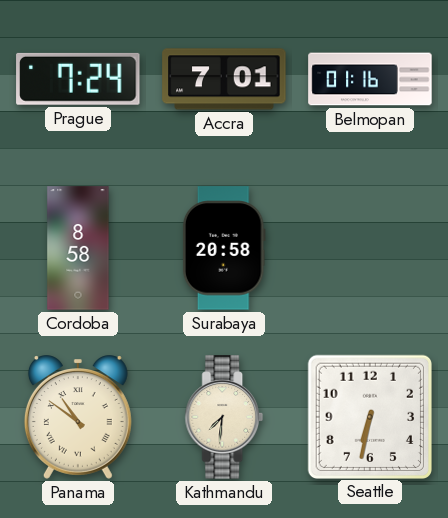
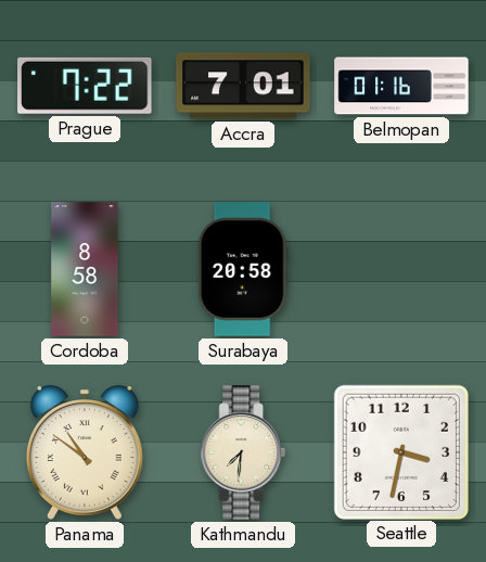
Prague: 7:24 -> 7:22 (85, 86)
Seattle: 6:32 -> 3:32 (400, 451)
